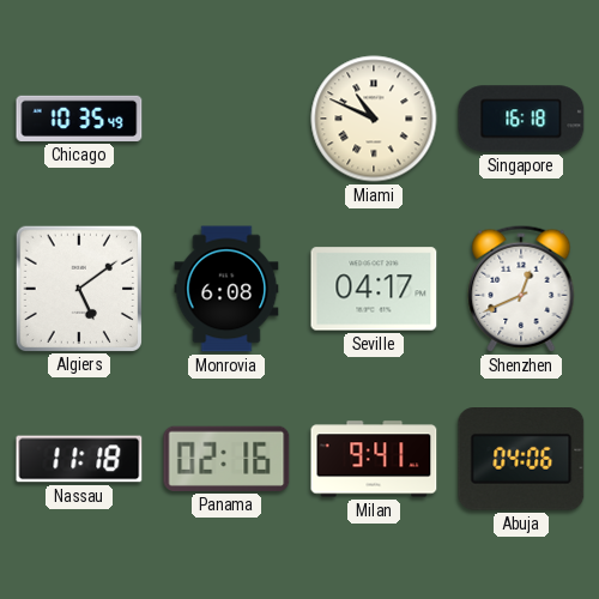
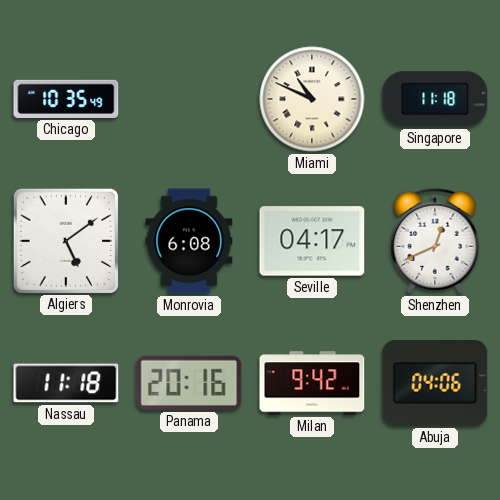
Singapore: 16:18 -> 11:18 (435, 99)
Panama: 02:16 -> 20:16 (189, 383)
Milan: 9:41 -> 9:42 (312, 383)
